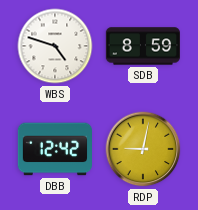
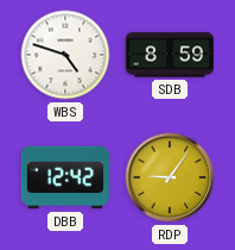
RDP: 9:02 -> 9:06 (170, 177)
